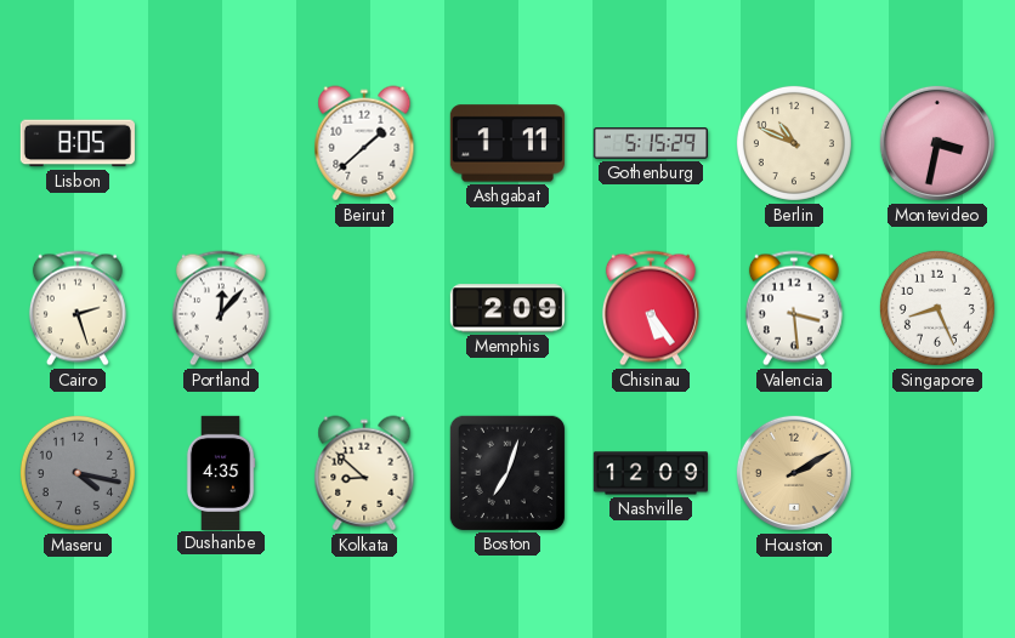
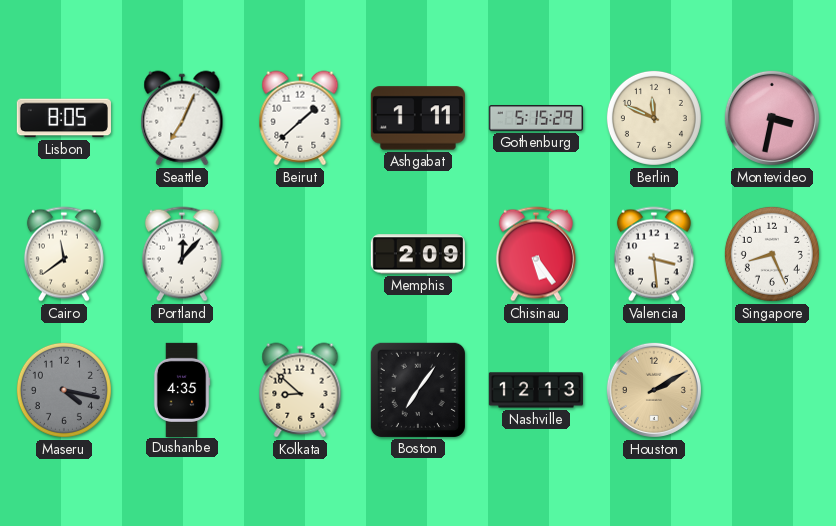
Seattle: none -> 7:04 (182, 118)
Berlin: 10:49 -> 11:49 (654, 118)
Cairo: 2:27 -> 11:39 (64, 254)
Boston: 7:03 -> 7:06 (418, 390)
Nashville: 12:09 -> 12:13 (536, 390)
